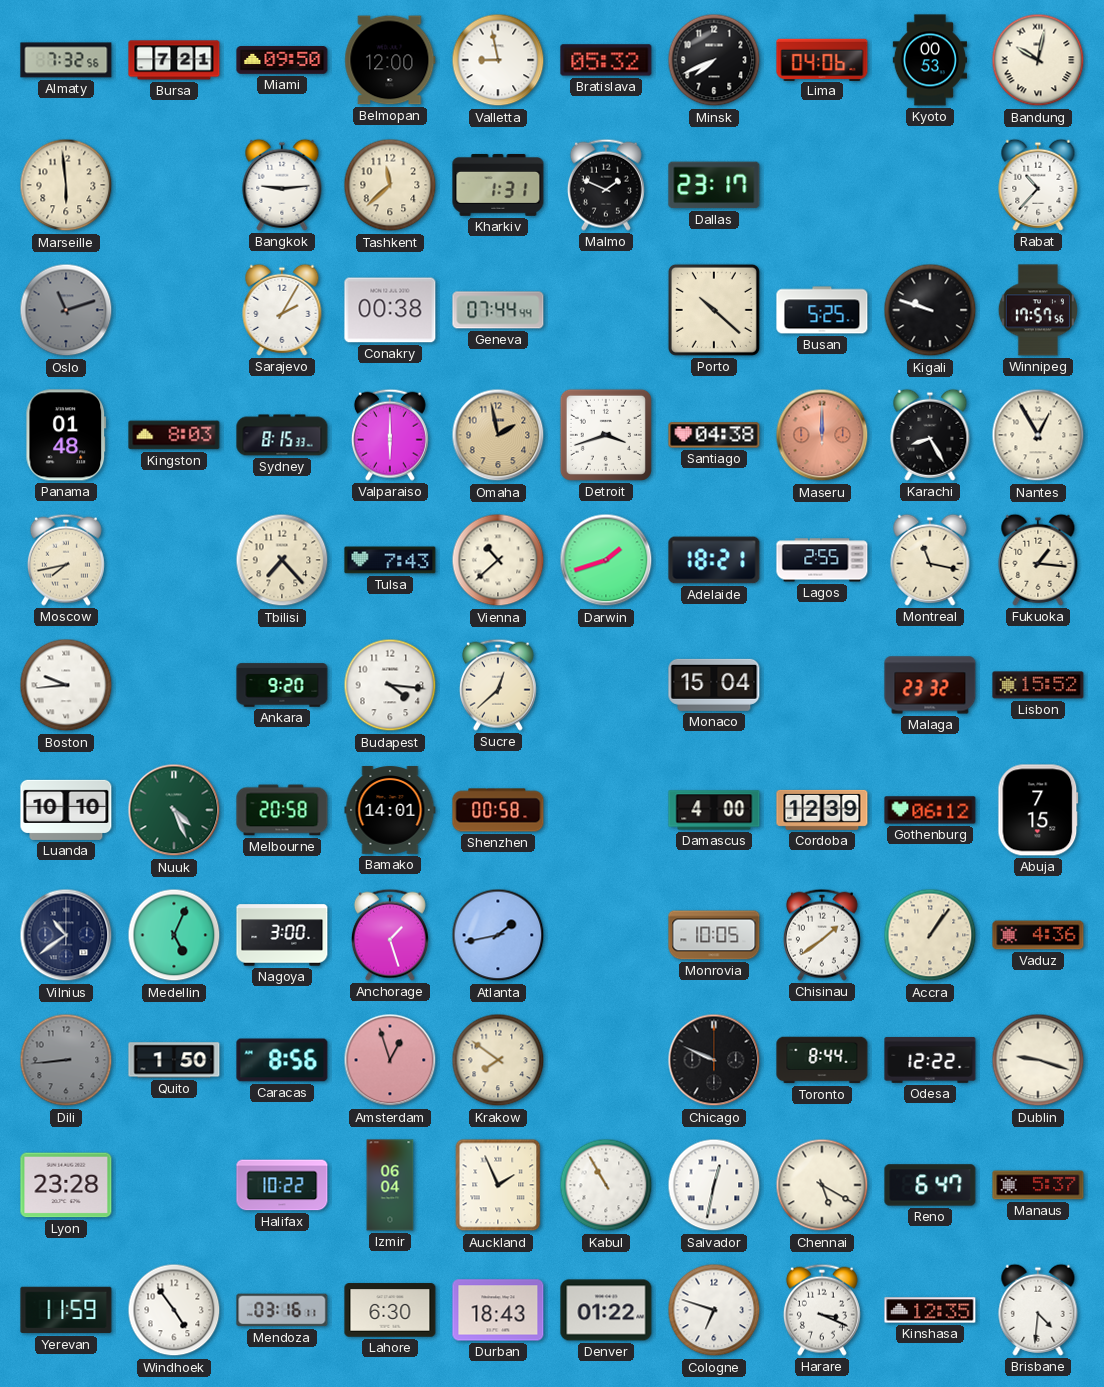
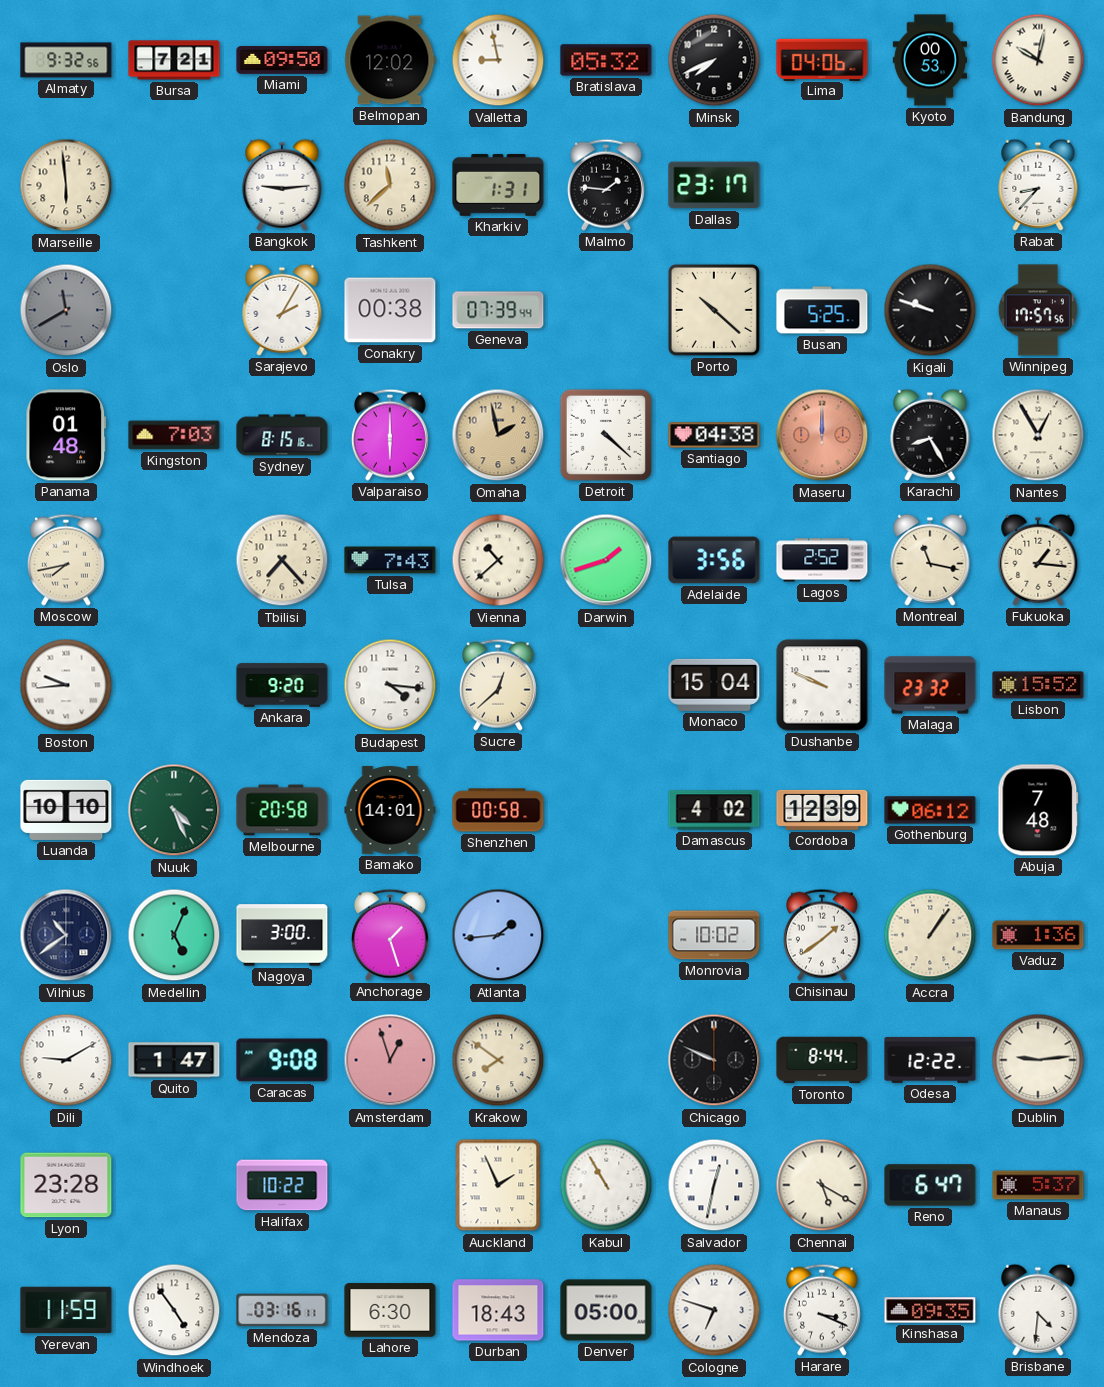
Almaty: 7:32 -> 9:32 (66, 60)
Belmopan: 12:00 -> 12:02 (390, 60)
Malmo: 1:49 -> 1:46 (606, 185)
Rabat: 10:37 -> 8:37 (1038, 185)
Oslo: 11:12 -> 11:40 (66, 310)
Geneva: 07:44 -> 07:39 (498, 310)
Kingston: 8:03 -> 7:03 (174, 435)
Sydney: 8:15:33 -> 8:15:16 (282, 435)
Detroit: 3:42 -> 4:22 (606, 435)
Adelaide: 18:21 -> 3:56 (714, 560)
Lagos: 2:55 -> 2:52 (822, 560)
Dushanbe: none -> 9:49 (822, 685)
Damascus: 4:00 -> 4:02 (714, 810)
Abuja: 7:15 -> 7:48 (1038, 810)
Atlanta: 1:43 -> 1:44 (498, 935)
Monrovia: 10:05 -> 10:02 (714, 935)
Vaduz: 4:36 -> 1:36 (1038, 935)
Dili: 8:44 -> 9:10 (66, 1060)
Dili dial: grey -> white (66, 1060)
Quito: 1:50 -> 1:47 (174, 1060)
Caracas: 8:56 -> 9:08 (282, 1060)
Dublin: 9:18 -> 9:14 (1038, 1060)
Izmir: 06:04 -> none (390, 1185)
Denver: 01:22 -> 05:00 (606, 1310)
Kinshasa: 12:35 -> 09:35 (930, 1310)
